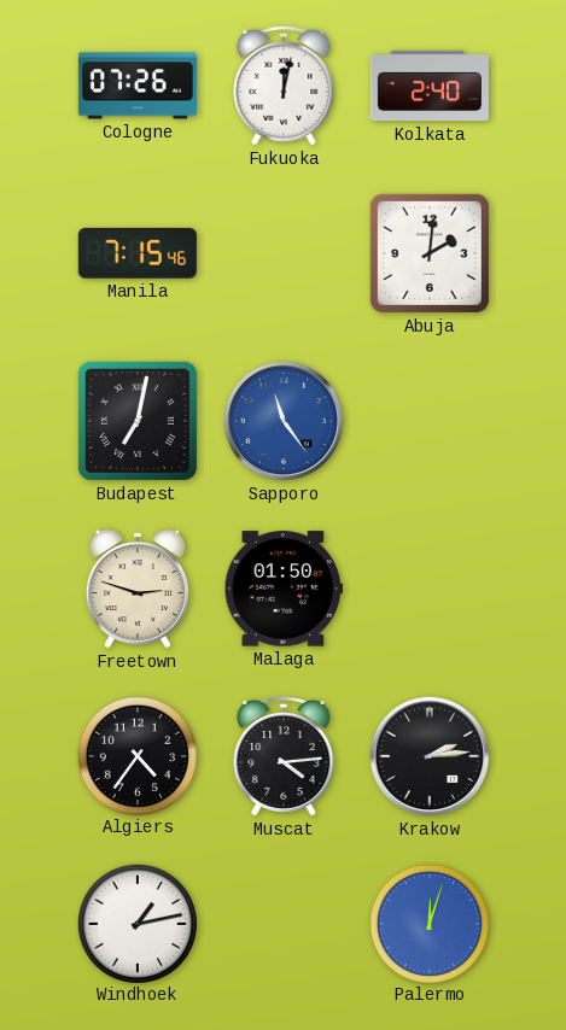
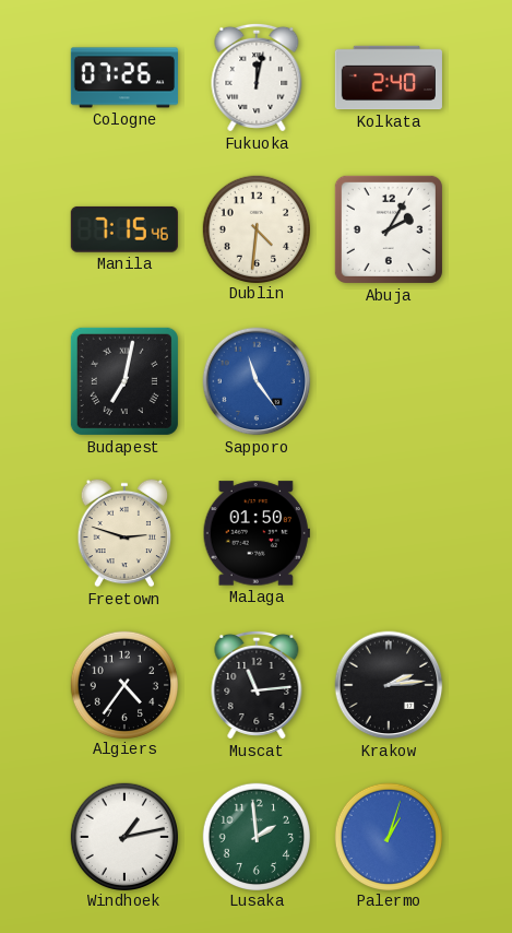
Dublin: none -> 4:31 (255, 228)
Abuja: 2:01 -> 2:05 (389, 229)
Muscat: 4:14 -> 11:14 (257, 685)
Lusaka: none -> 1:59 (255, 836)
Palermo: 12:03 -> 1:03 (388, 836)
